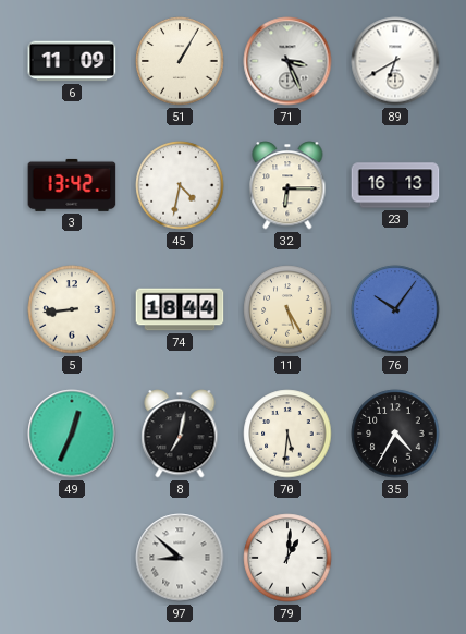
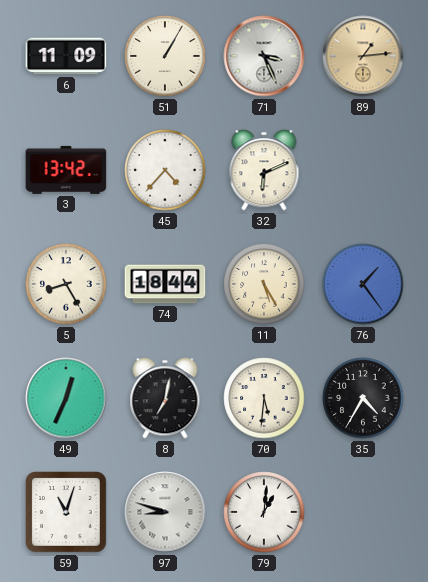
89: 6:40 -> 1:14 (363, 56)
89 dial: white -> champagne (363, 56)
45: 4:32 -> 4:37 (165, 170)
32: 6:15 -> 6:11 (264, 170)
23: 16:13 -> none (395, 185)
5: 8:44 -> 8:25 (66, 284)
76: 10:06 -> 1:24 (363, 284)
59: none -> 11:03 (67, 513)
97: 8:52 -> 8:48 (165, 512)
